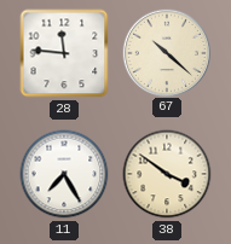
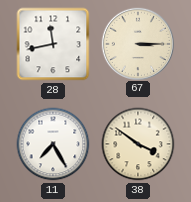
28: 11:46 -> 11:43 (53, 44)
67: 10:22 -> 3:15 (137, 43)
